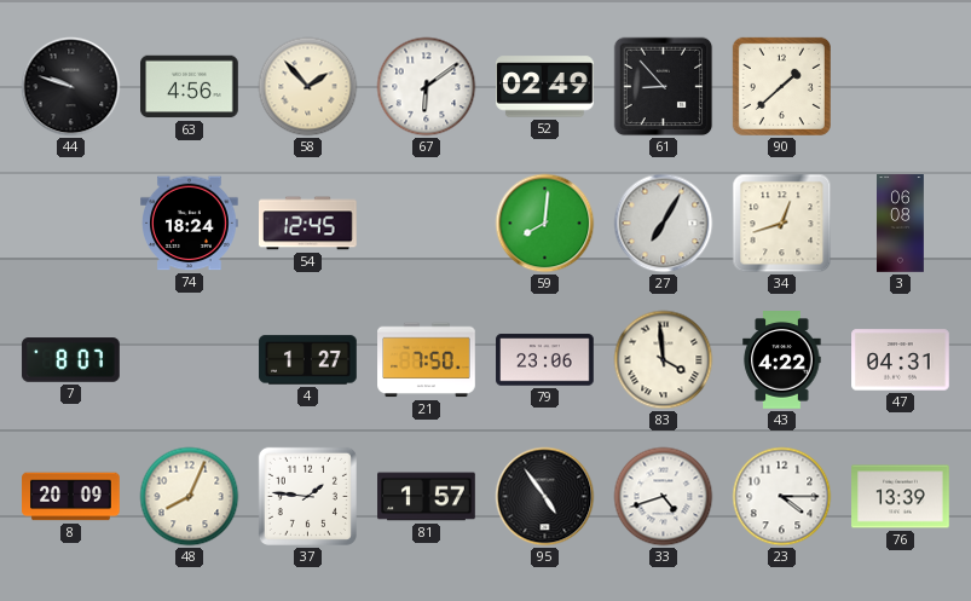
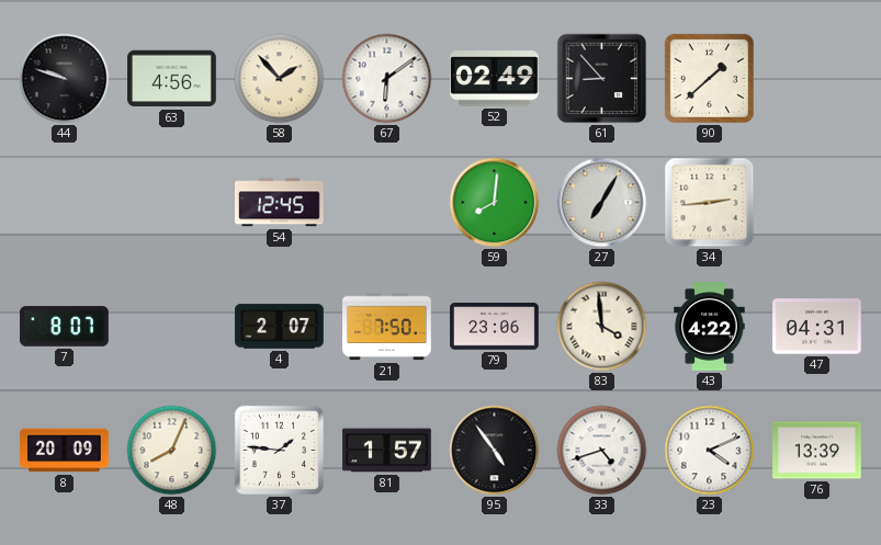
74: 18:24 -> none (190, 224)
34: 12:42 -> 2:44 (710, 203)
3: 06:08 -> none (901, 224)
4: 1:27 -> 2:07 (280, 327)
23: 4:15 -> 4:11 (710, 451)
